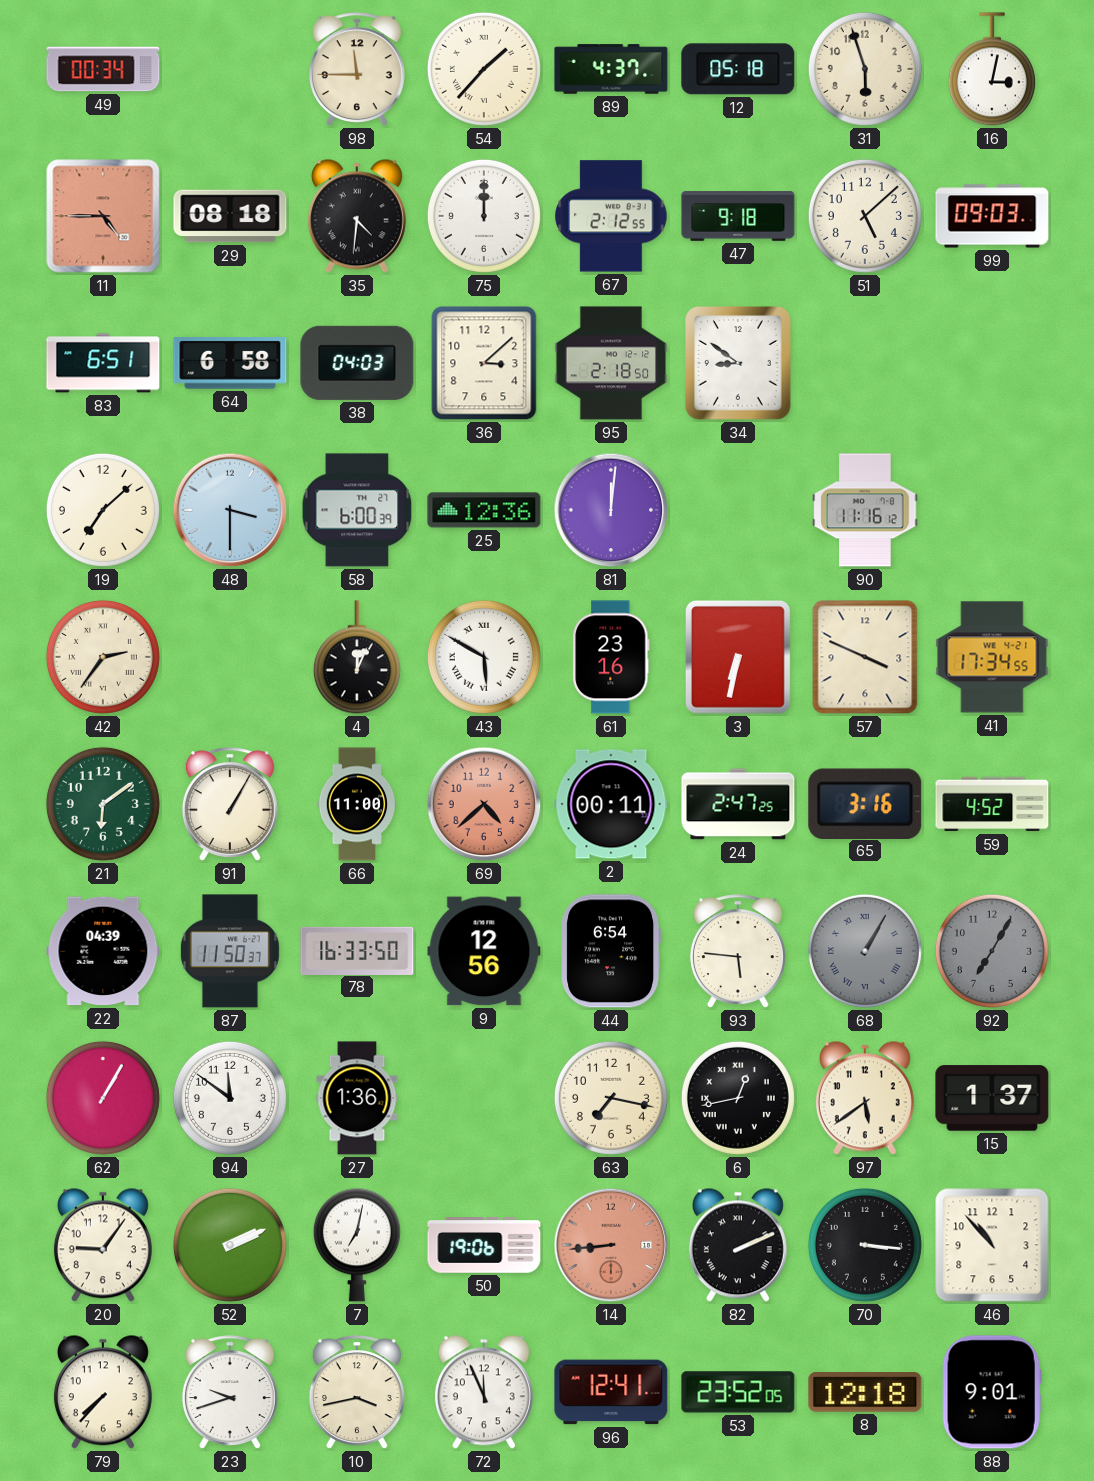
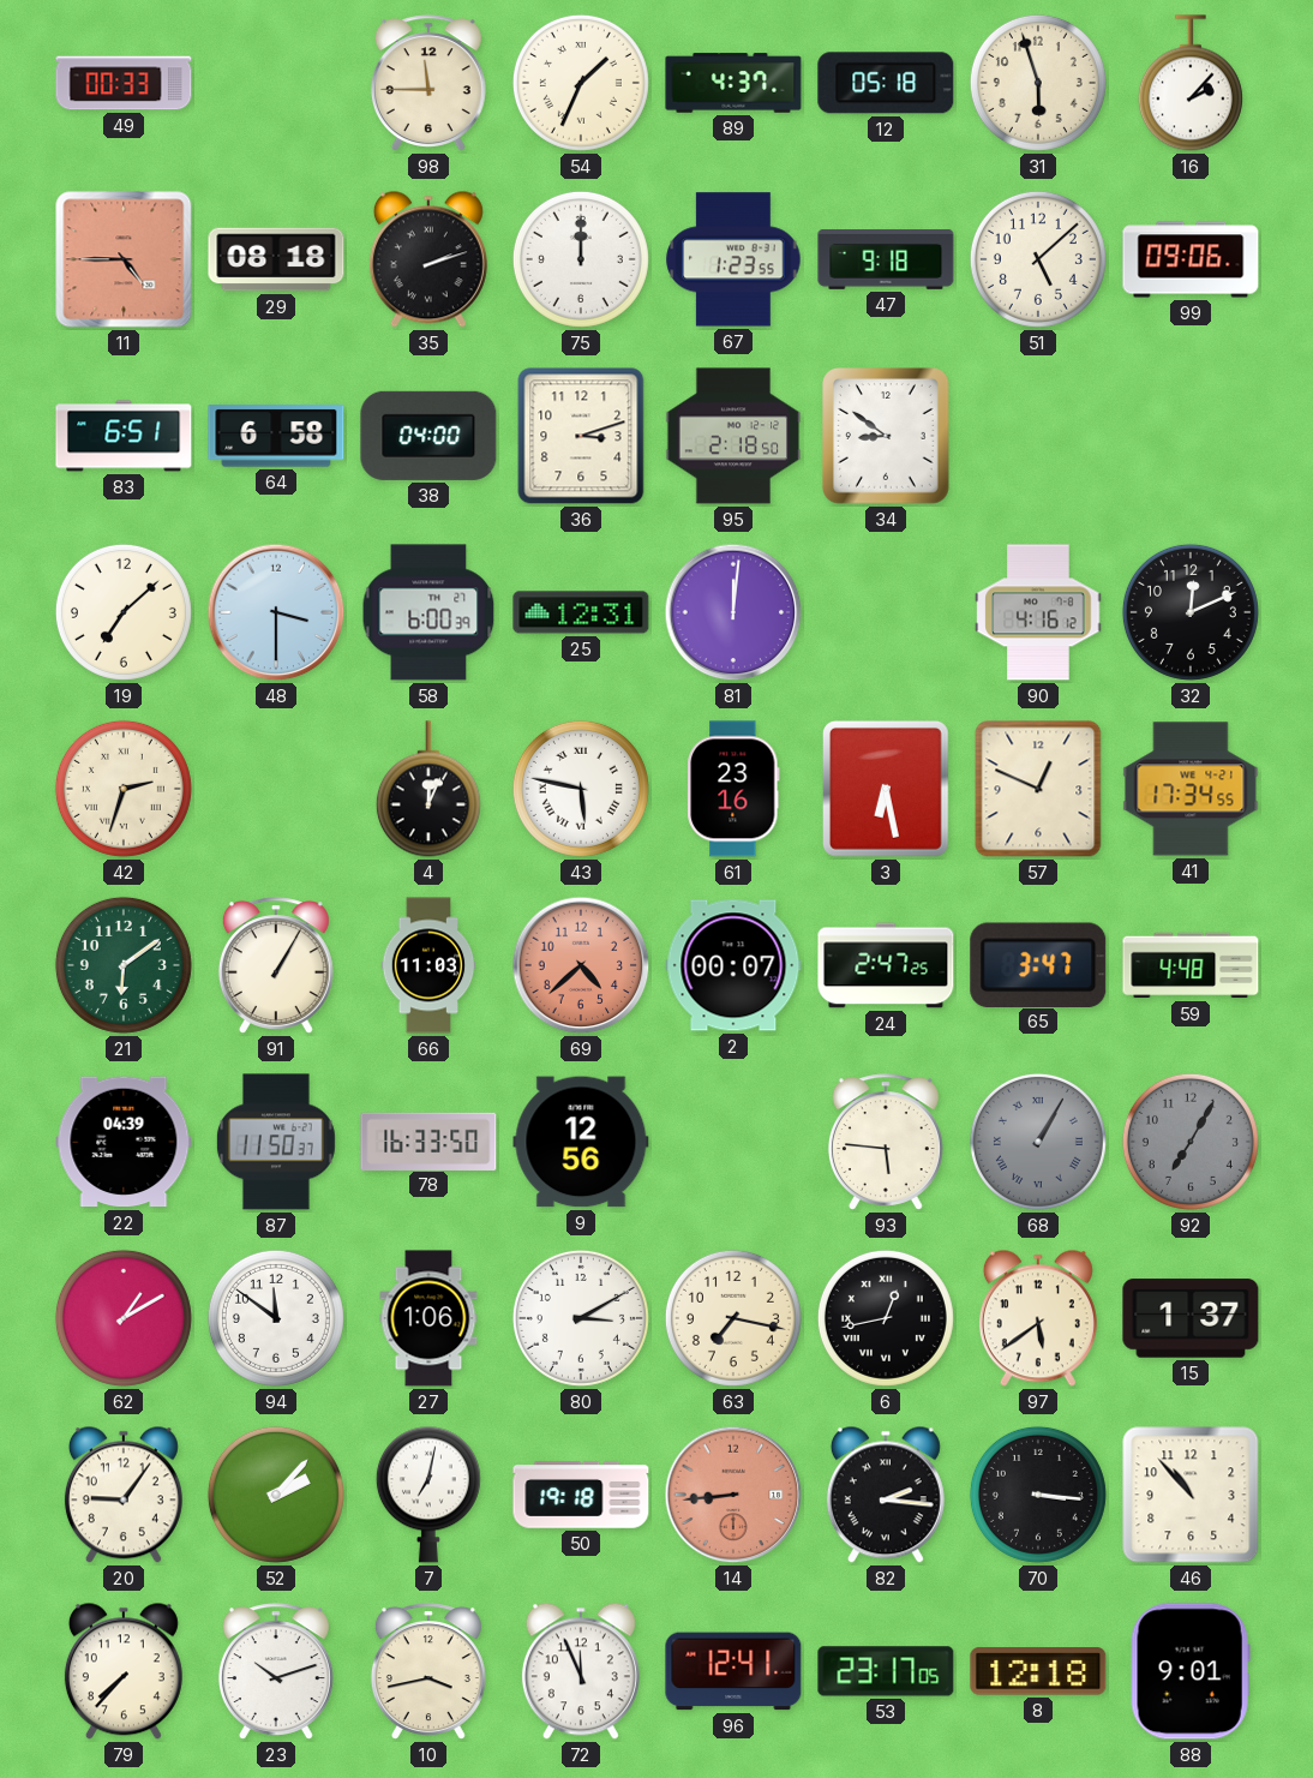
49: 00:34 -> 00:33 (124, 83)
54: 1:37 -> 1:34 (581, 83)
16: 3:02 -> 2:07 (1191, 83)
35: 4:31 -> 2:12 (428, 259)
67: 2:12 -> 1:23 (733, 259)
99: 09:03 -> 09:06 (1191, 259)
38: 04:03 -> 04:00 (428, 436)
36: 3:08 -> 3:12 (581, 436)
25: 12:36 -> 12:31 (581, 612)
90: 11:16 -> 4:16 (1038, 612)
32: none -> 12:11 (1191, 612)
42: 2:36 -> 2:33 (124, 789)
43: 5:50 -> 5:47 (581, 789)
3: 6:32 -> 6:28 (886, 789)
57: 3:49 -> 12:49 (1038, 789)
66: 11:00 -> 11:03 (428, 965)
2: 00:11 -> 00:07 (733, 965)
65: 3:16 -> 3:47 (1038, 964)
59: 4:52 -> 4:48 (1191, 965)
44: 6:54 -> none (611, 951)
62: 1:05 -> 1:10 (124, 1318)
27: 1:36 -> 1:06 (428, 1318)
80: none -> 3:10 (581, 1318)
52: 2:11 -> 2:07 (276, 1495)
50: 19:06 -> 19:18 (581, 1495)
82: 2:11 -> 2:16 (886, 1495)
23: 9:42 -> 10:12 (276, 1671)
53: 23:52 -> 23:17 (886, 1671)
